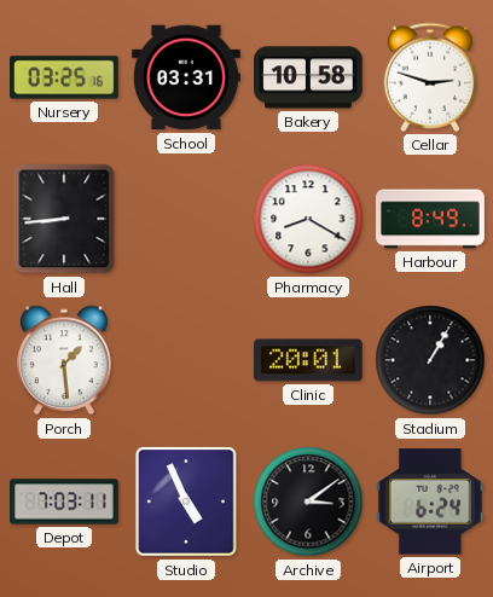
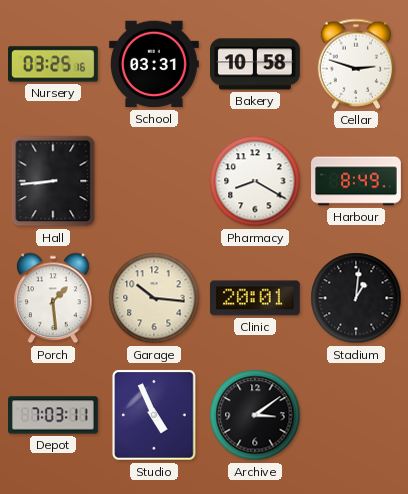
Garage: none -> 10:16 (154, 298)
Stadium: 1:05 -> 1:01 (356, 298)
Airport: 6:24 -> none (430, 502)
